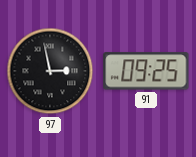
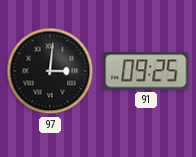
97: 2:58 -> 3:01 (50, 71)
